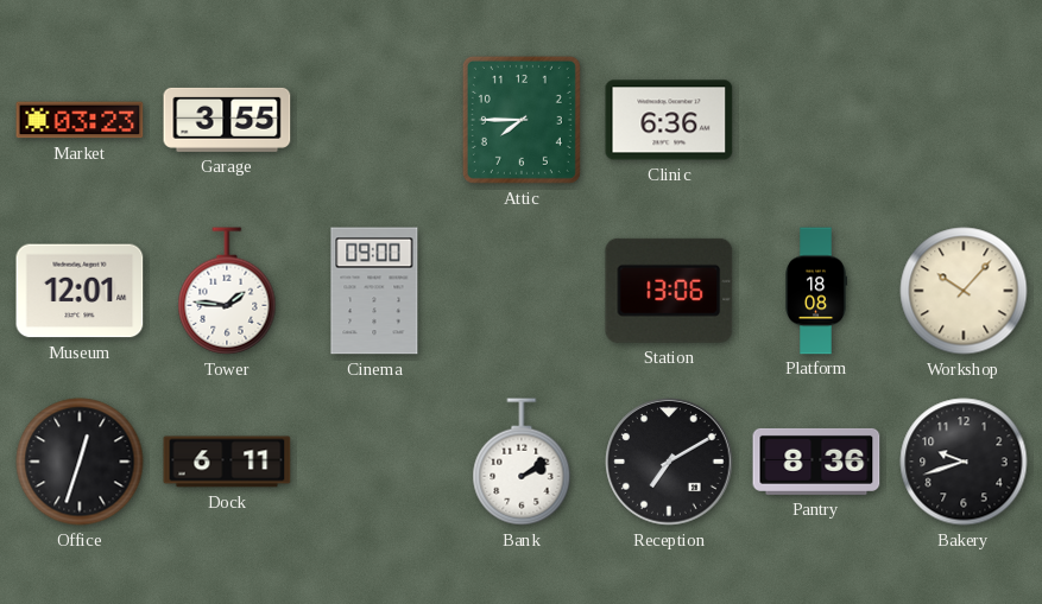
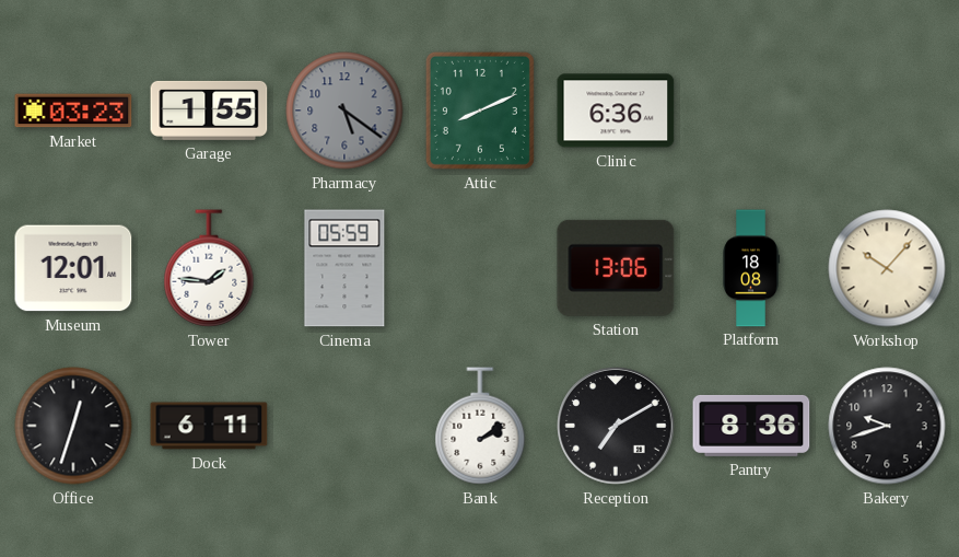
Garage: 3:55 -> 1:55 (209, 111)
Pharmacy: none -> 5:21 (344, 111)
Attic: 7:45 -> 8:11 (480, 111)
Cinema: 09:00 -> 05:59 (344, 268)
